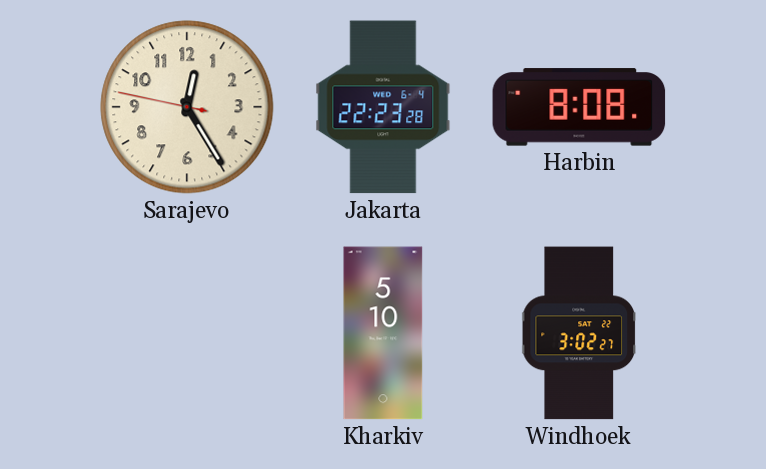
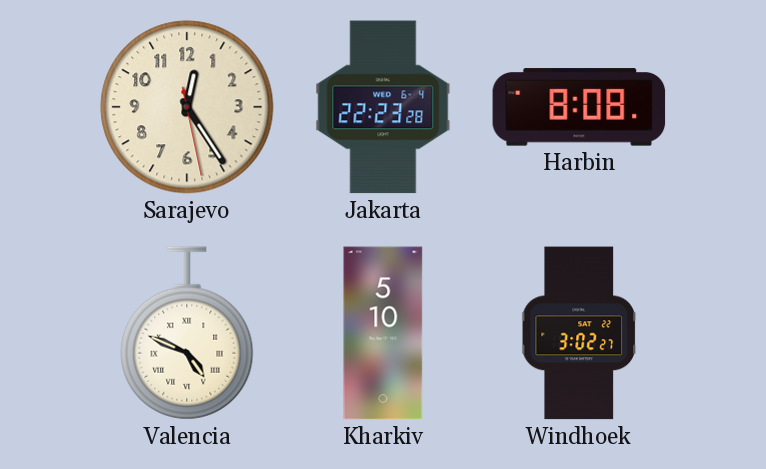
Sarajevo: 12:24:47 -> 12:24:28 (187, 107)
Valencia: none -> 4:49 (187, 333)
